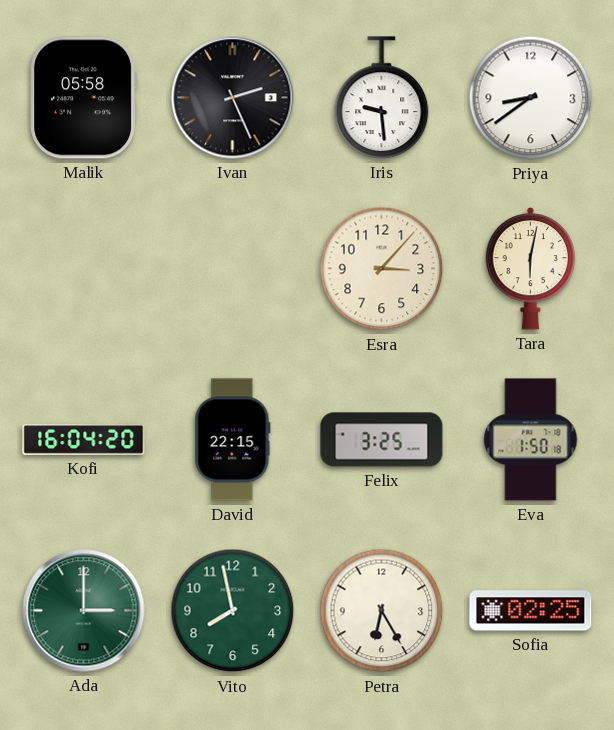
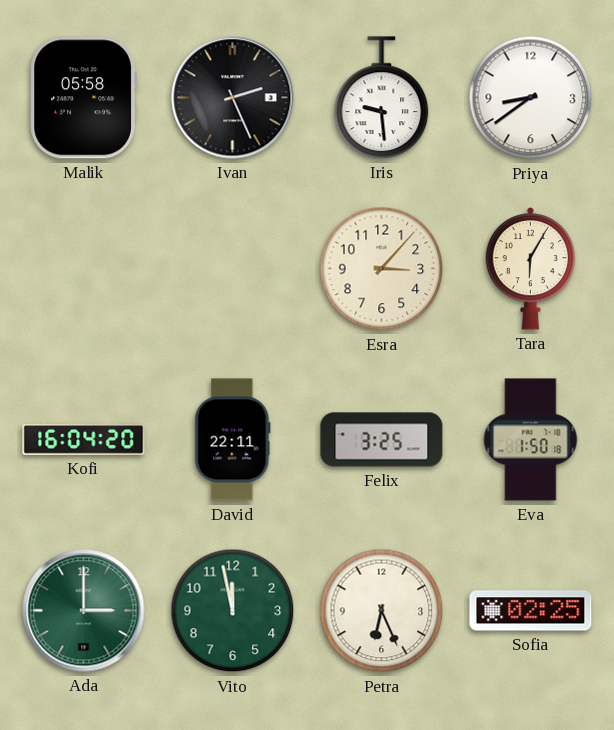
Tara: 6:02 -> 6:05 (531, 268)
David: 22:15 -> 22:11 (233, 440)
Vito: 7:58 -> 11:58 (233, 611)
Petra: 6:25 -> 6:26 (382, 611)
